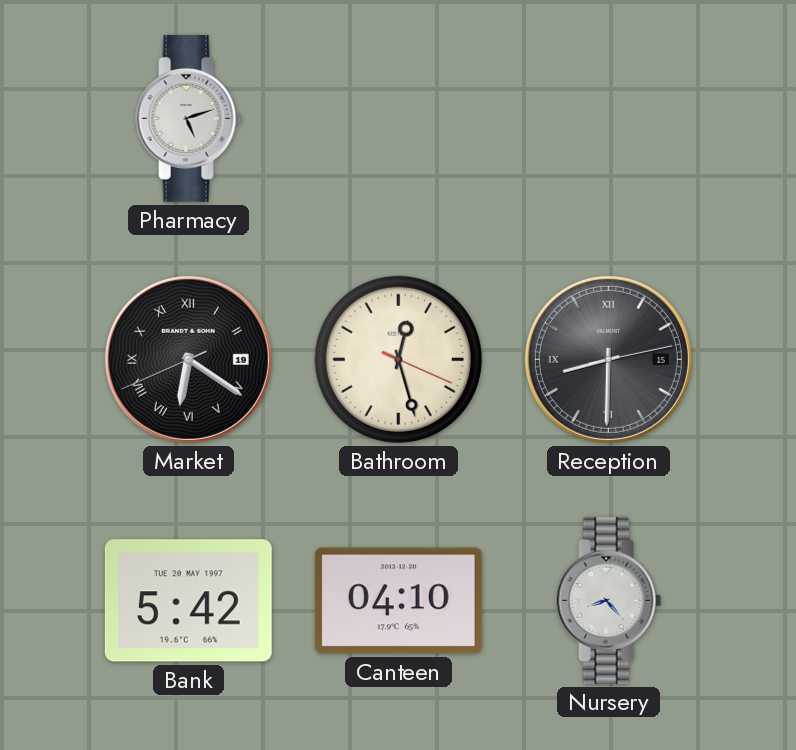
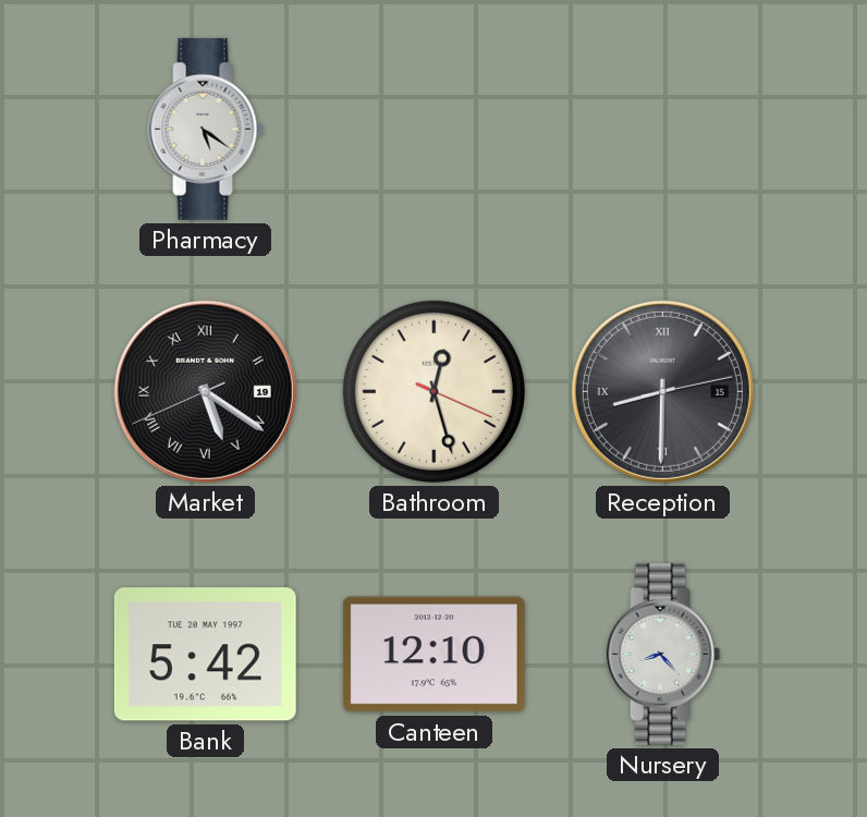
Pharmacy: 5:12 -> 5:21 (206, 129)
Market: 6:20 -> 5:20 (205, 391)
Canteen: 04:10 -> 12:10 (433, 655)
